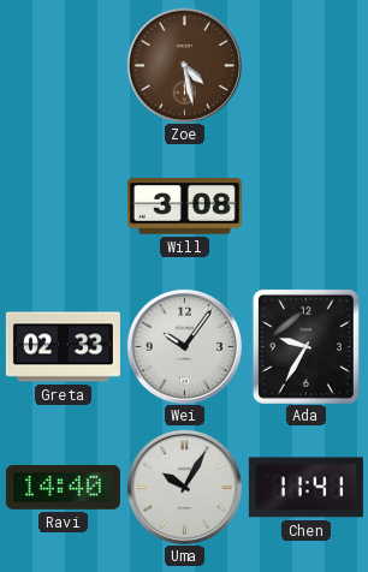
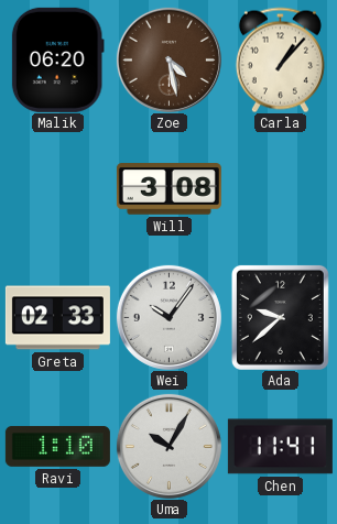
Malik: none -> 06:20 (57, 59)
Carla: none -> 1:07 (280, 59)
Ada: 9:35 -> 9:38 (280, 317)
Ravi: 14:40 -> 1:10 (57, 446)
